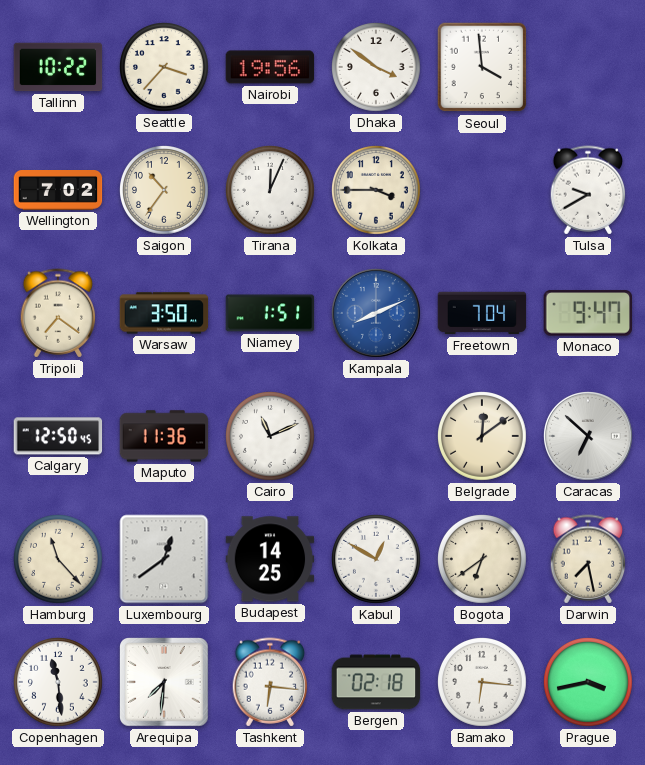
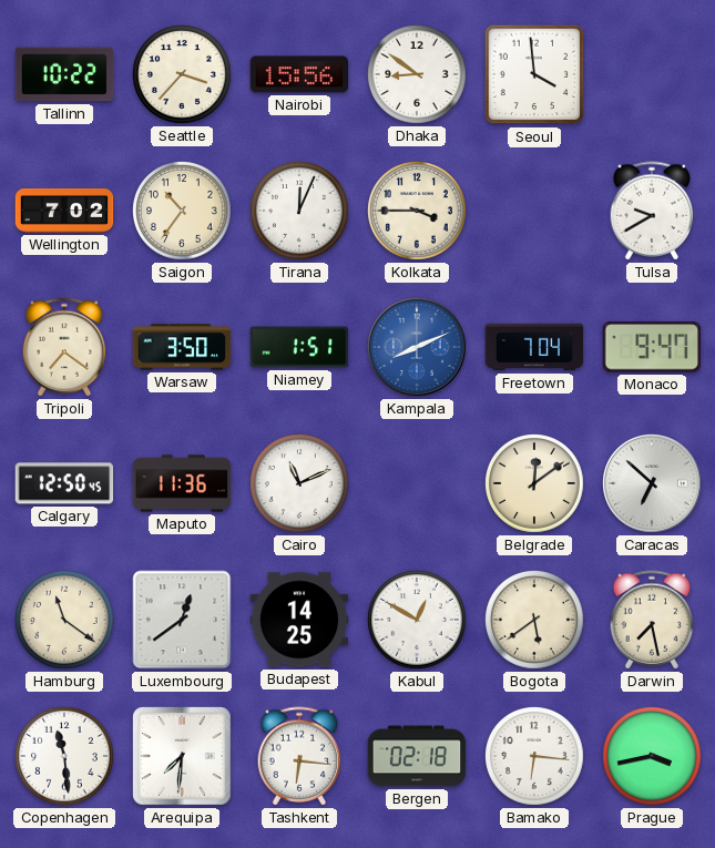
Nairobi: 19:56 -> 15:56 (299, 74)
Dhaka: 3:51 -> 8:51 (418, 75)
Hamburg: 11:23 -> 11:21 (65, 621)
Bogota: 6:39 -> 5:39 (535, 621)
